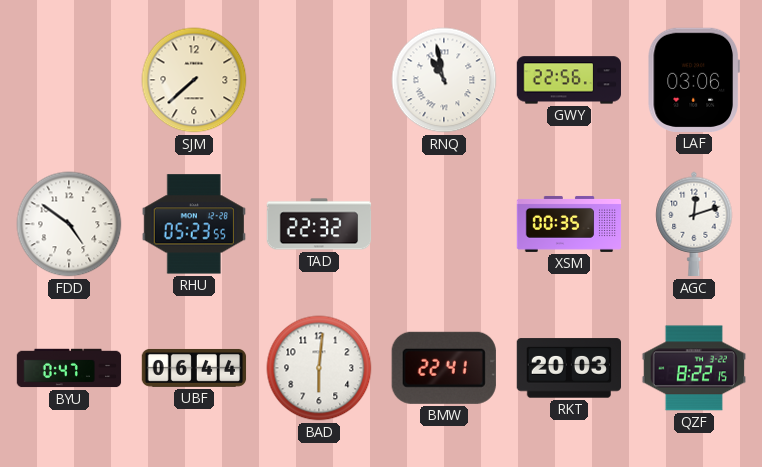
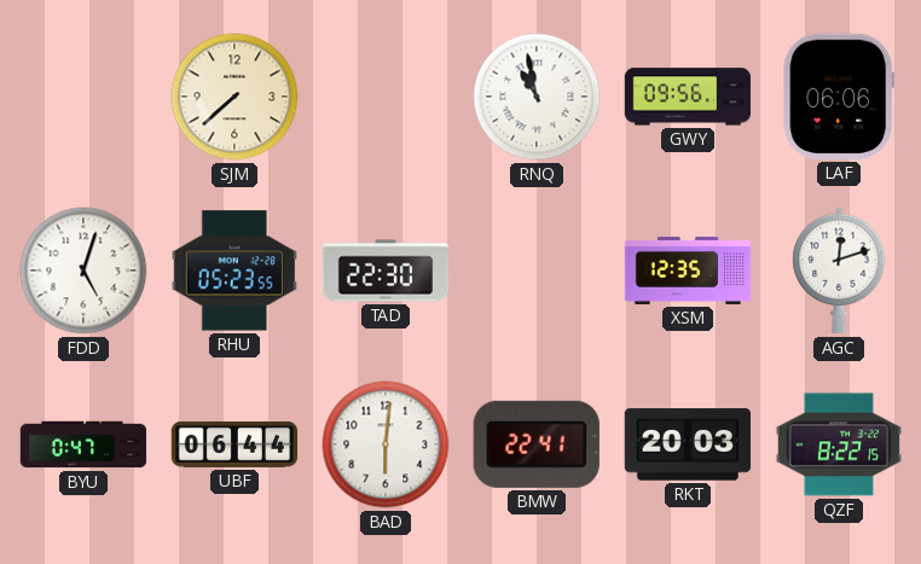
GWY: 22:56 -> 09:56 (688, 97)
LAF: 03:06 -> 06:06 (839, 97)
FDD: 4:51 -> 5:03 (83, 271)
TAD: 22:32 -> 22:30 (386, 271)
XSM: 00:35 -> 12:35 (688, 271)
